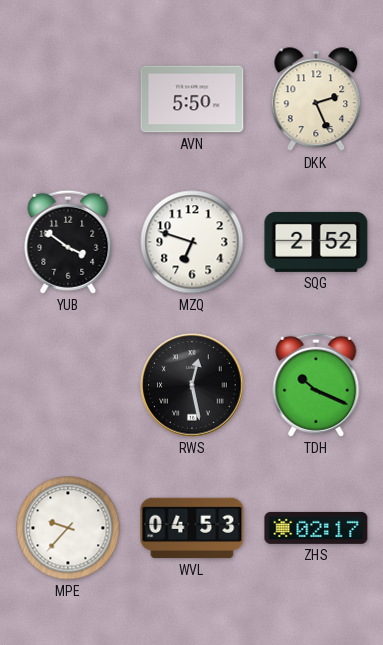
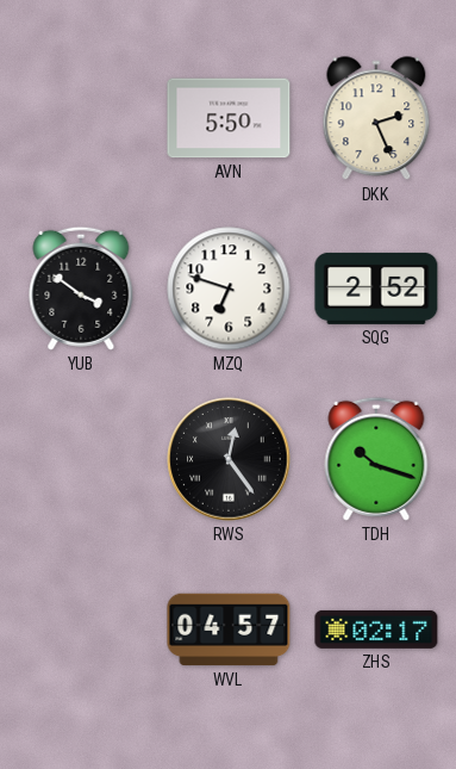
RWS: 12:28 -> 12:24 (229, 459)
TDH: 10:19 -> 10:18 (376, 459)
MPE: 9:37 -> none (68, 528)
WVL: 04:53 -> 04:57 (229, 630)
